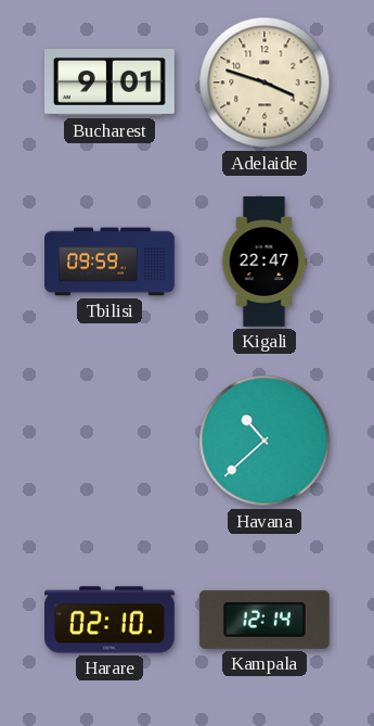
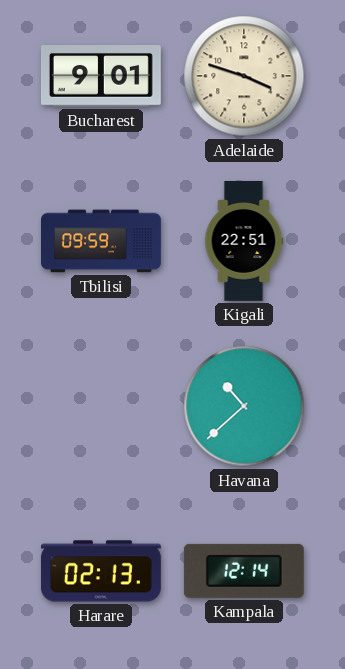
Kigali: 22:47 -> 22:51 (244, 241)
Harare: 02:10 -> 02:13 (101, 571)
